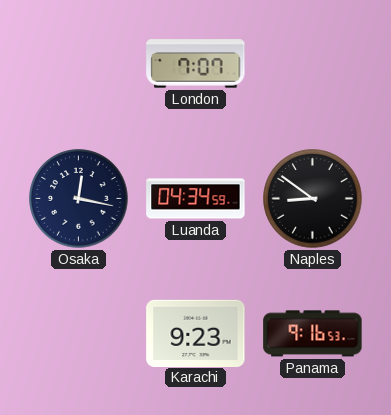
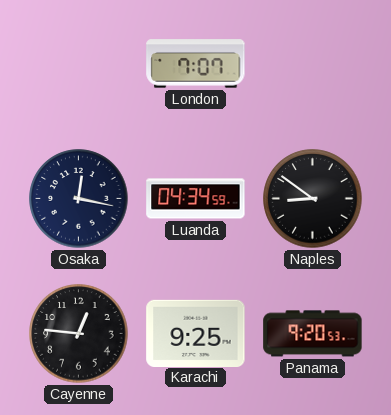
Cayenne: none -> 12:46 (79, 334)
Karachi: 9:23 -> 9:25 (196, 333)
Panama: 9:16 -> 9:20 (313, 334)
